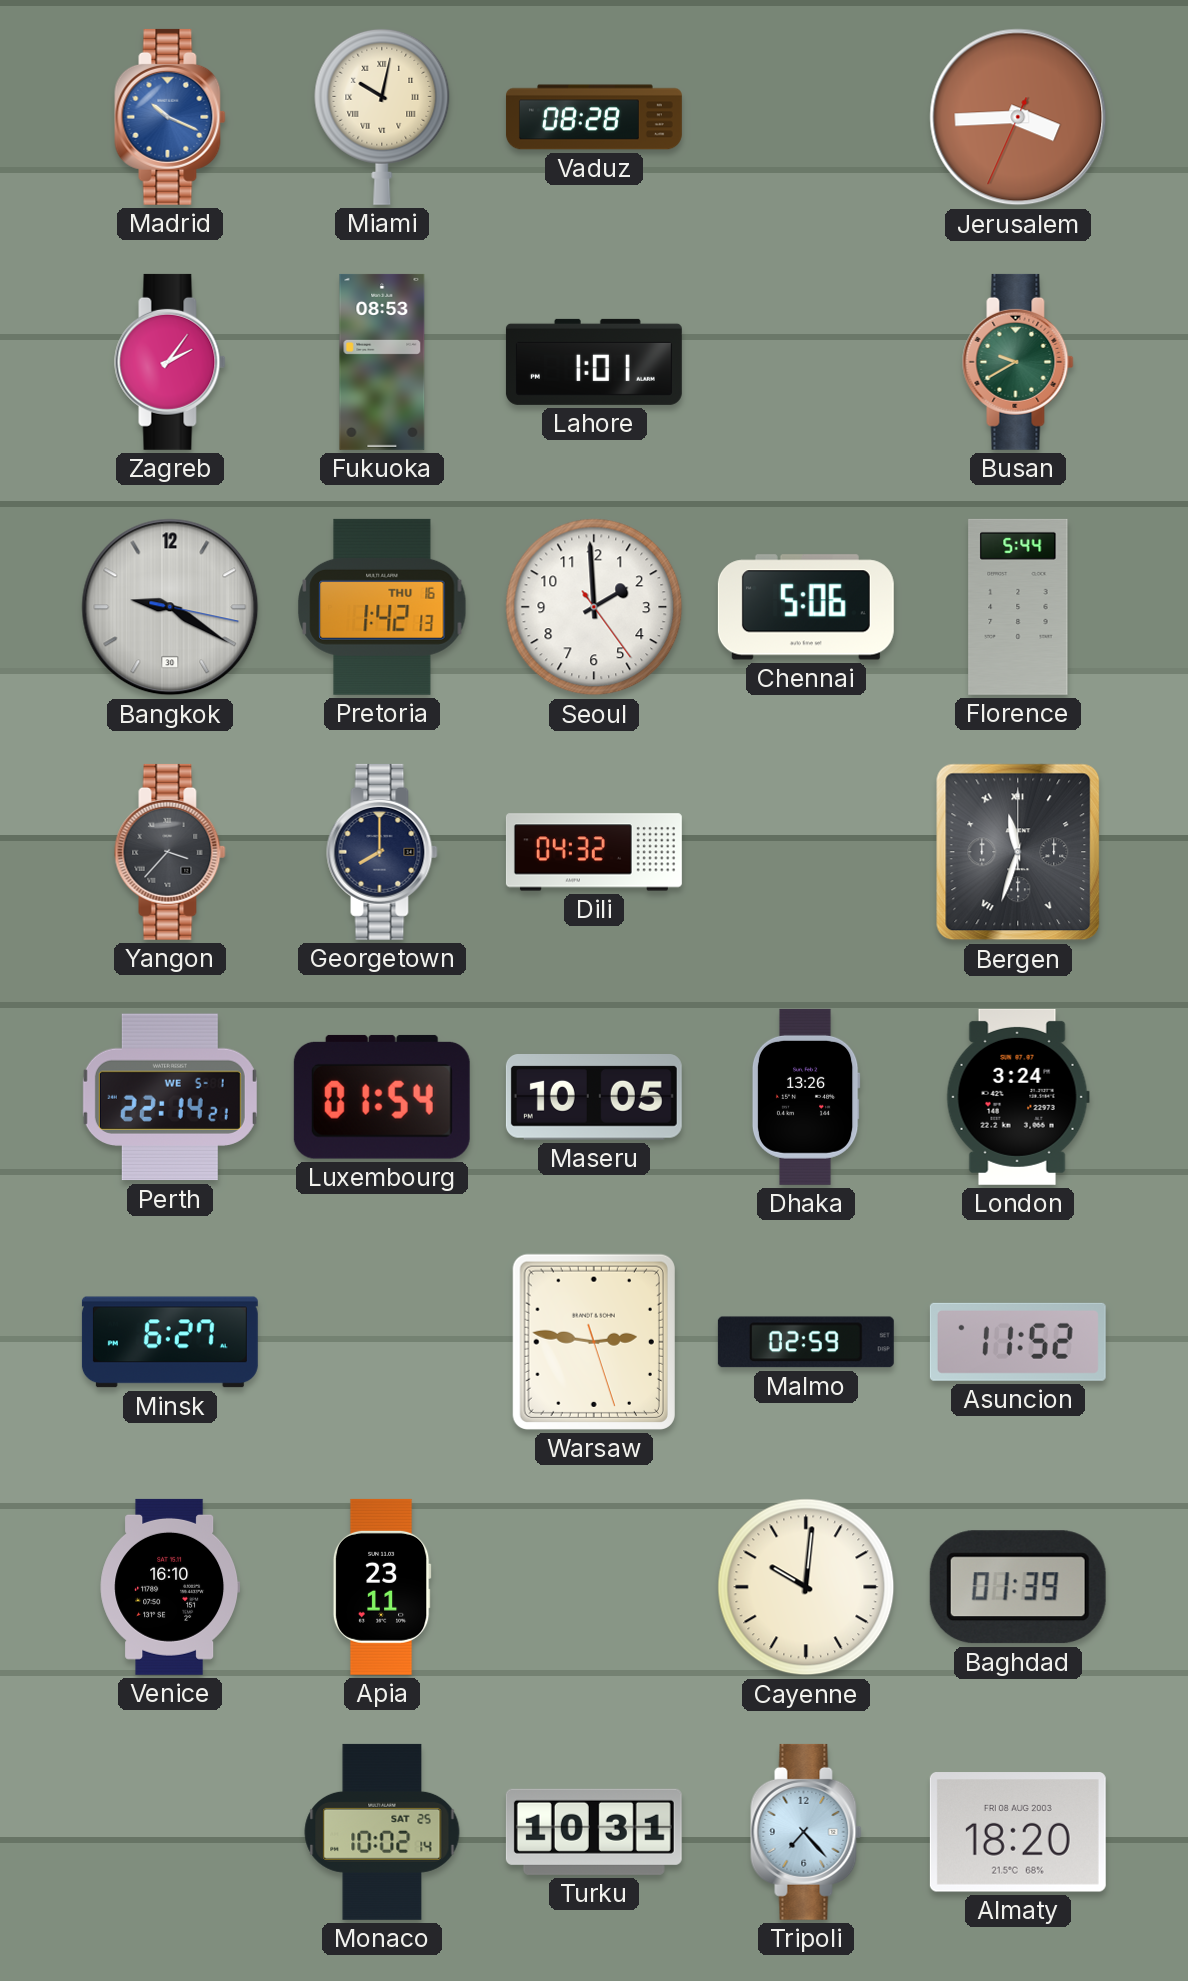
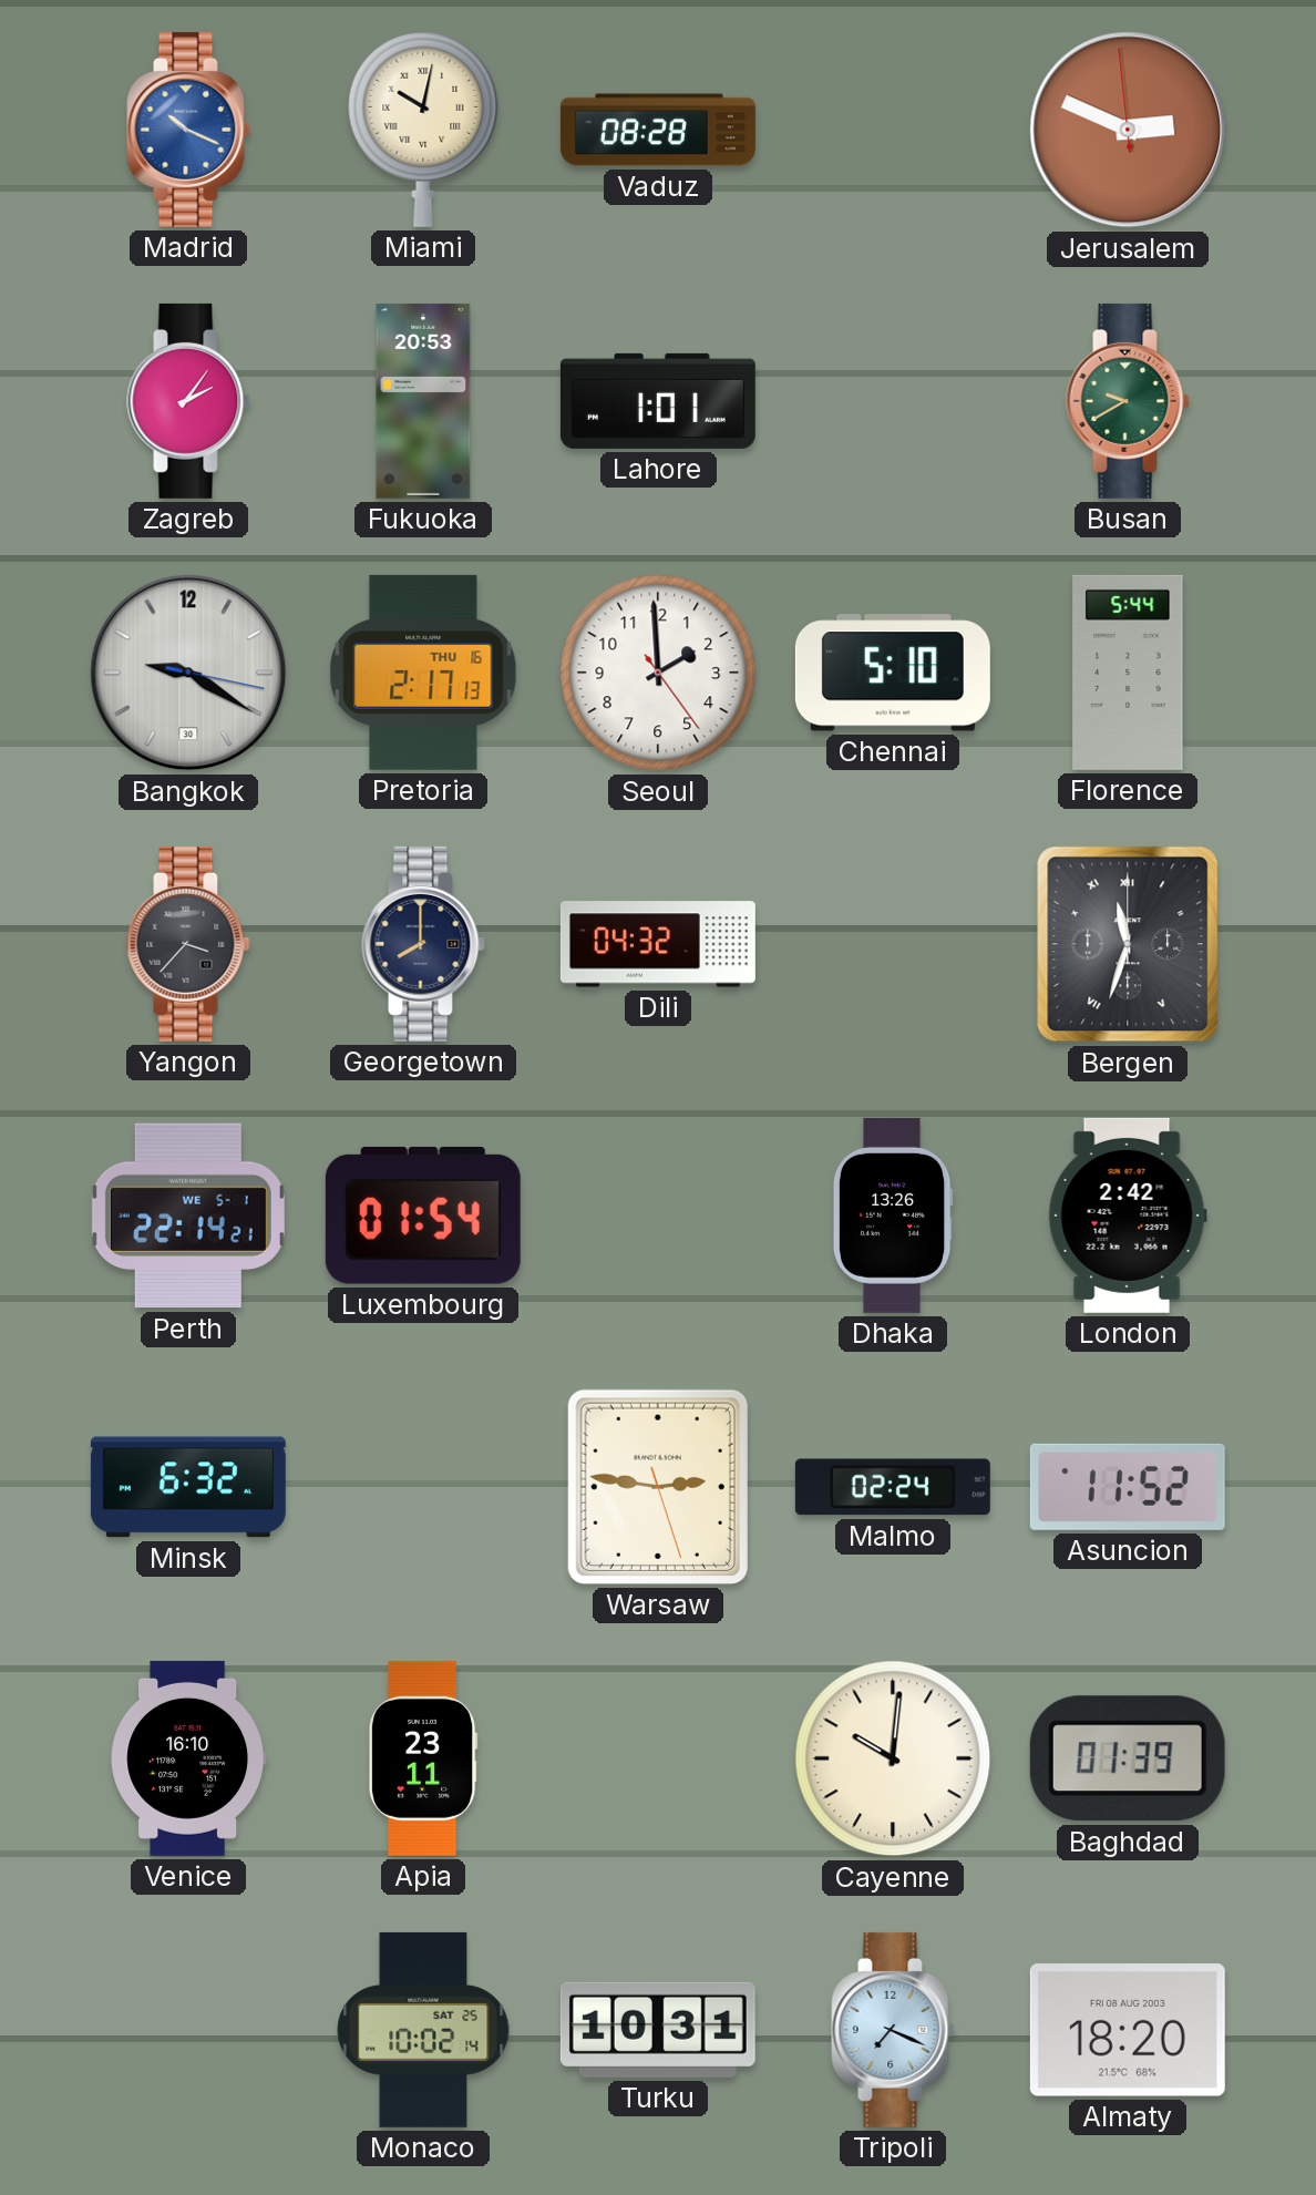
Jerusalem: 3:44 -> 2:48 (1128, 130)
Fukuoka: 08:53 -> 20:53 (423, 401)
Pretoria: 1:42 -> 2:17 (423, 673)
Chennai: 5:06 -> 5:10 (893, 673)
Maseru: 10:05 -> none (594, 1098)
London: 3:24 -> 2:42 (1128, 1216)
Minsk: 6:27 -> 6:32 (188, 1487)
Malmo: 02:59 -> 02:24 (893, 1487)
Tripoli: 7:23 -> 7:19 (893, 2030)
